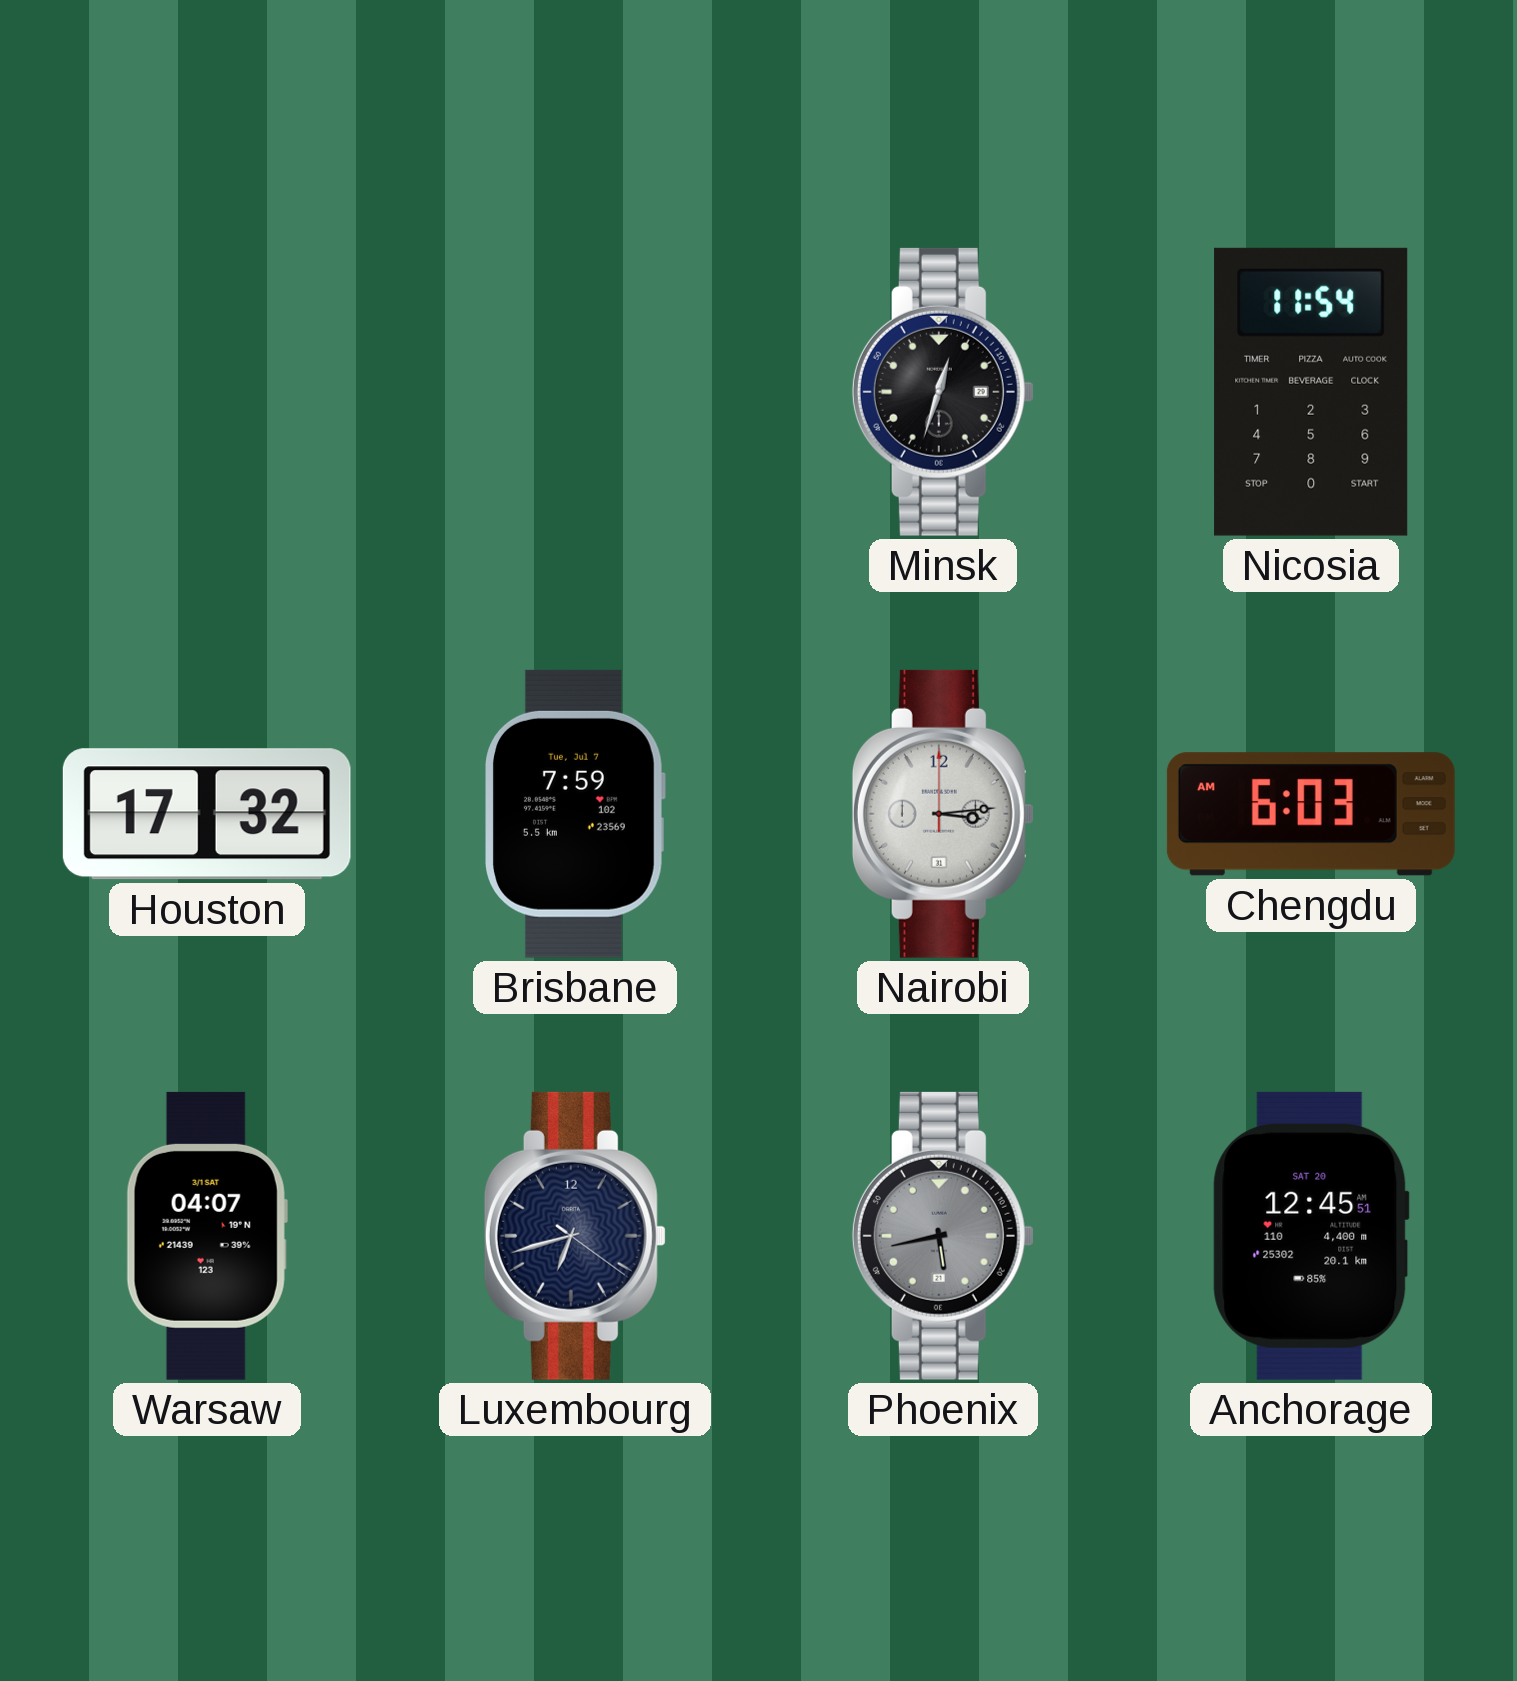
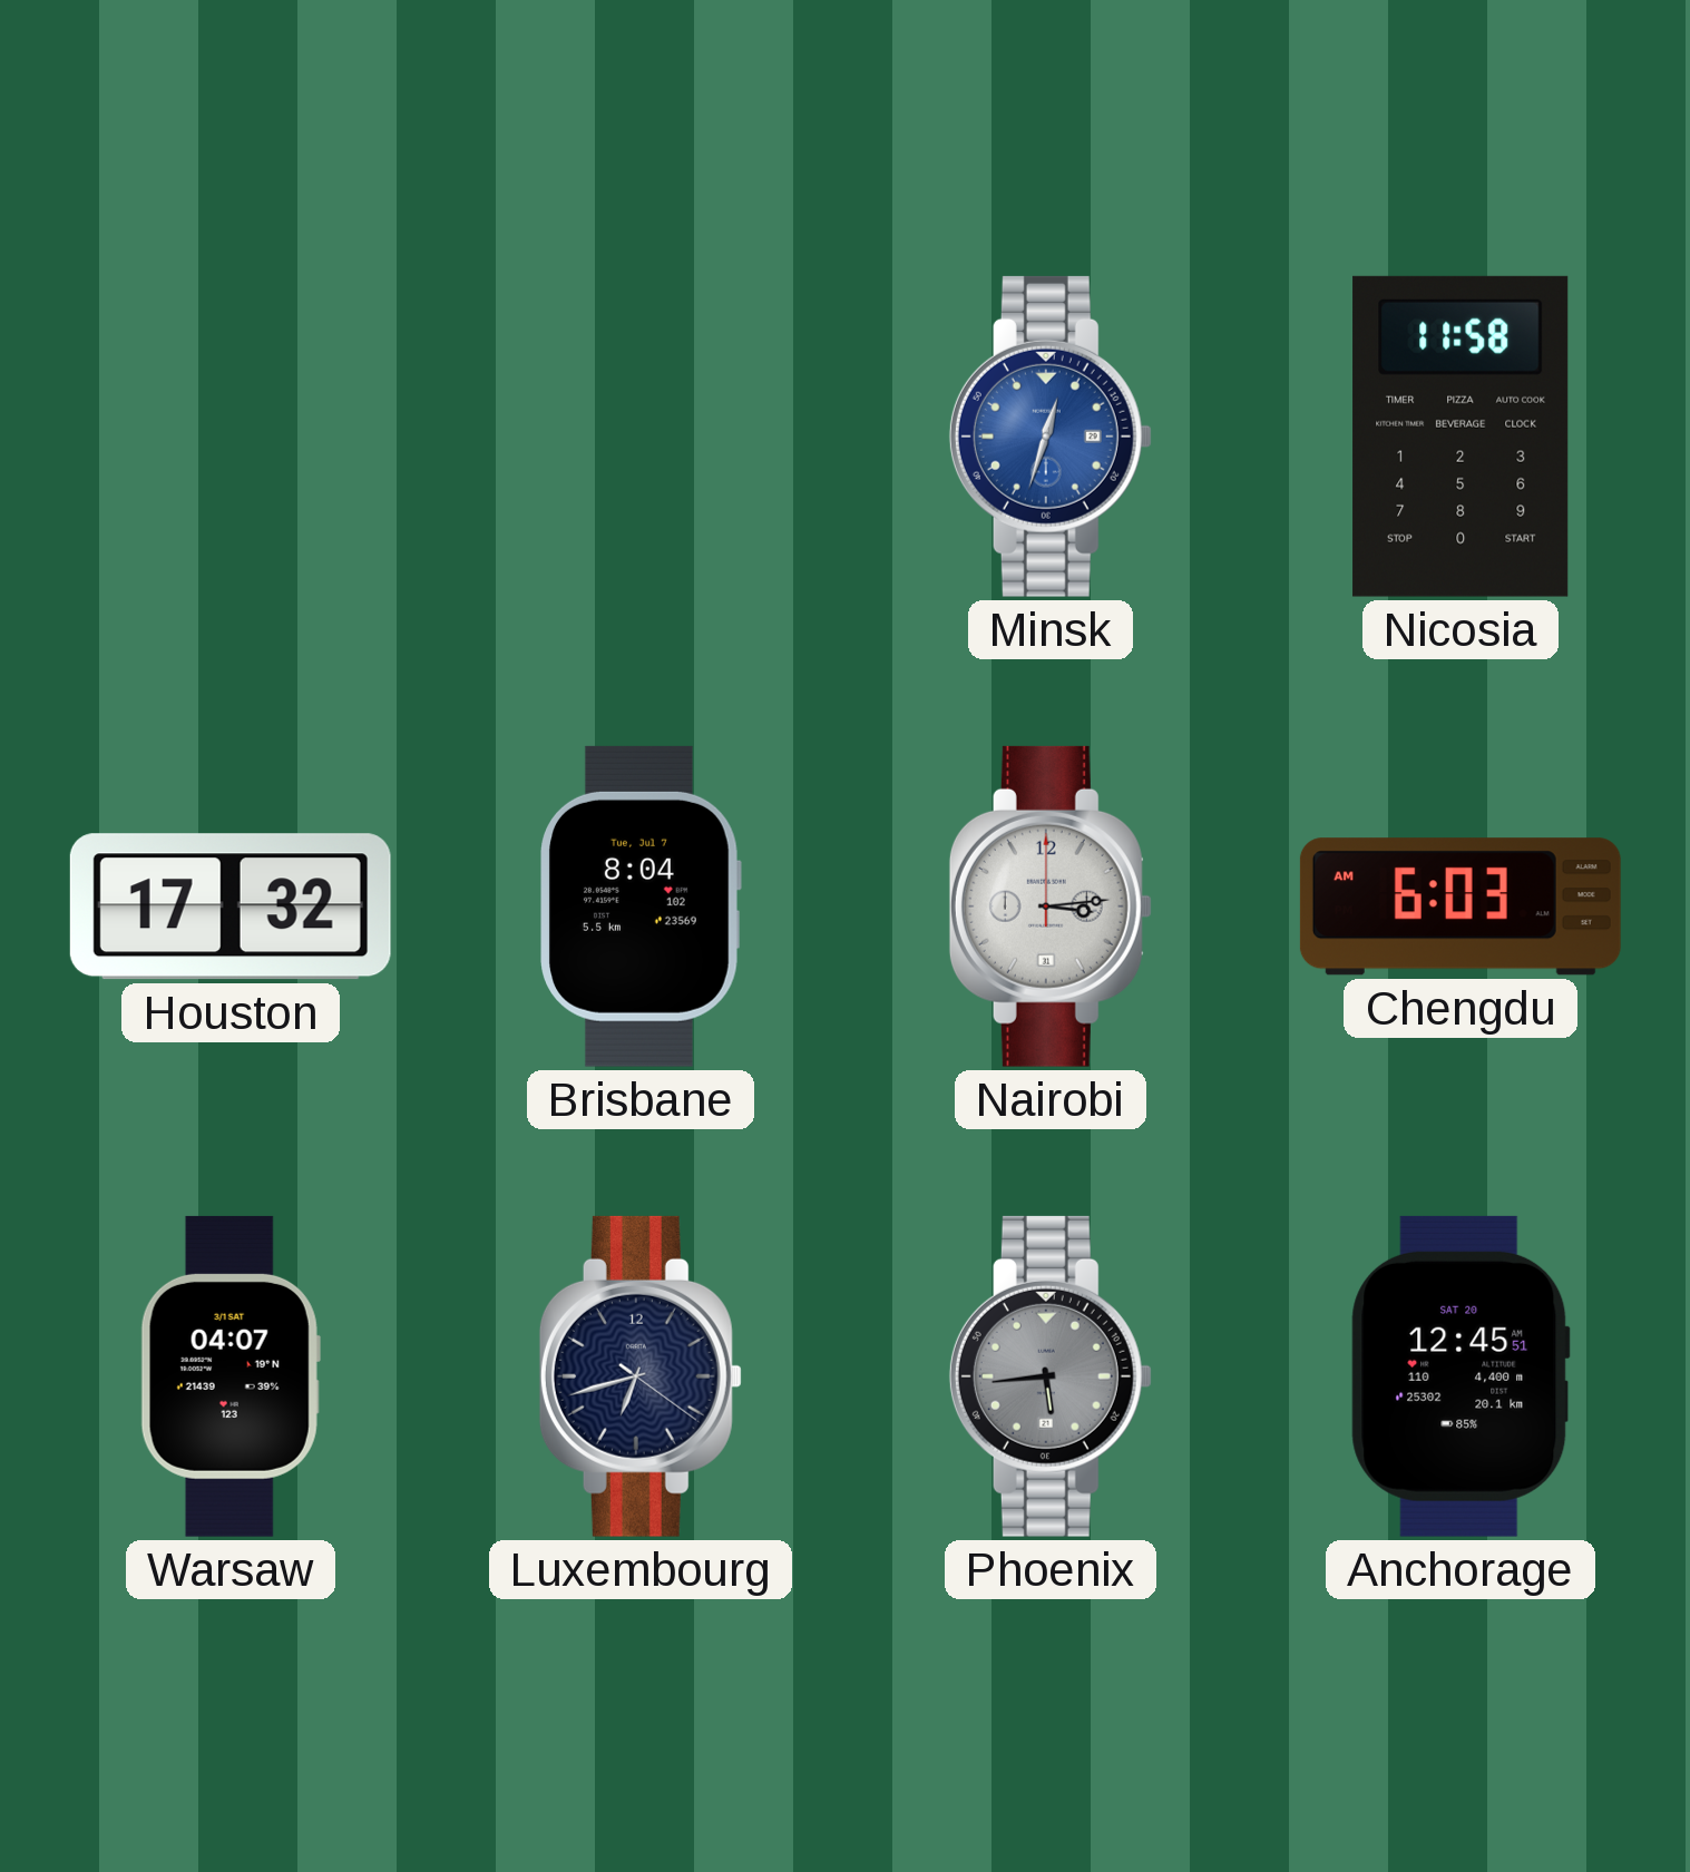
Minsk dial: black -> blue (1051, 437)
Nicosia: 11:54 -> 11:58 (1461, 437)
Brisbane: 7:59 -> 8:04 (641, 906)
Phoenix: 5:43 -> 5:44 (1051, 1376)
